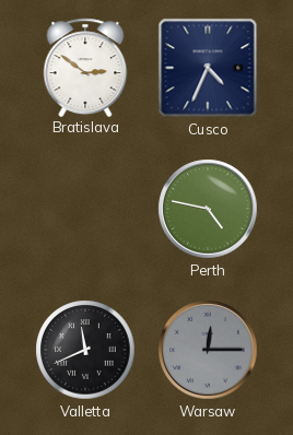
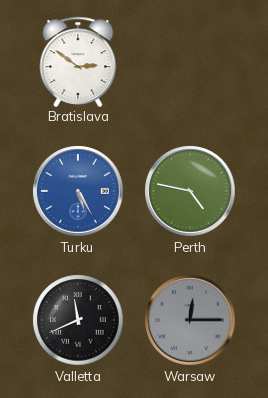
Cusco: 4:34 -> none (208, 68)
Turku: none -> 5:25 (78, 191)
